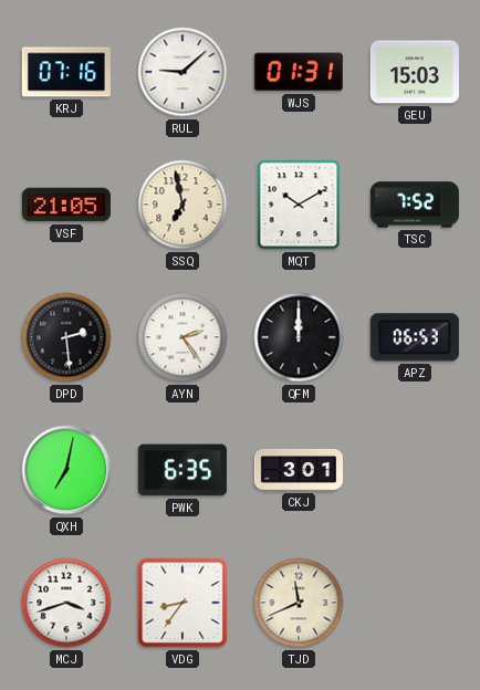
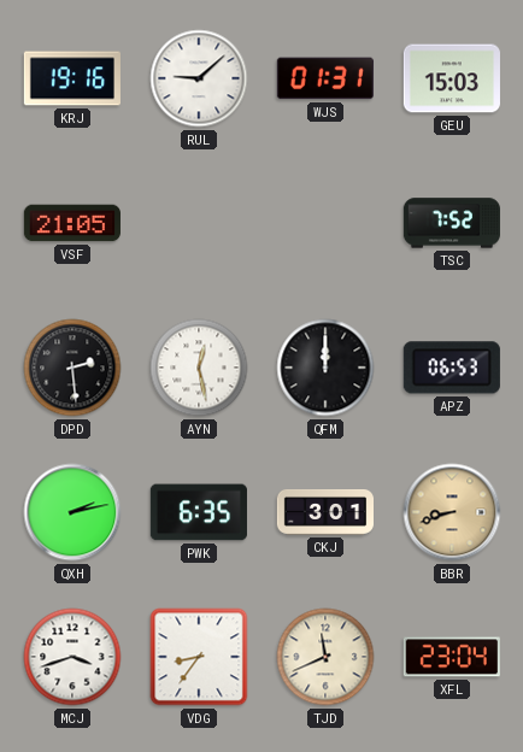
KRJ: 07:16 -> 19:16 (72, 78)
SSQ: 6:58 -> none (182, 205)
MQT: 10:10 -> none (299, 205)
AYN: 2:24 -> 12:28 (199, 368)
QXH: 7:02 -> 2:13 (72, 512)
BBR: none -> 8:42 (452, 512)
XFL: none -> 23:04 (452, 657)
